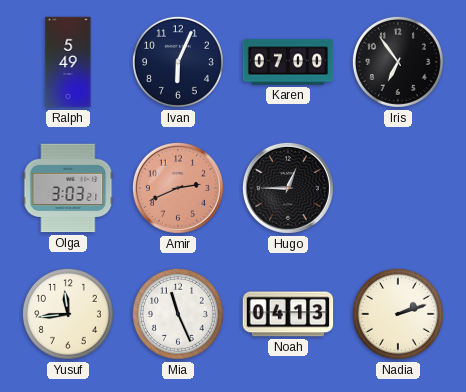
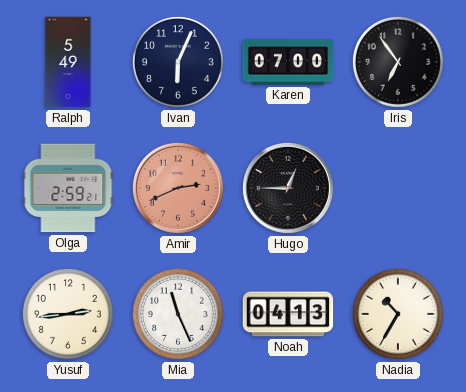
Olga: 3:03 -> 2:59 (68, 188)
Yusuf: 11:44 -> 2:44 (68, 314)
Nadia: 2:12 -> 10:35 (398, 314)
